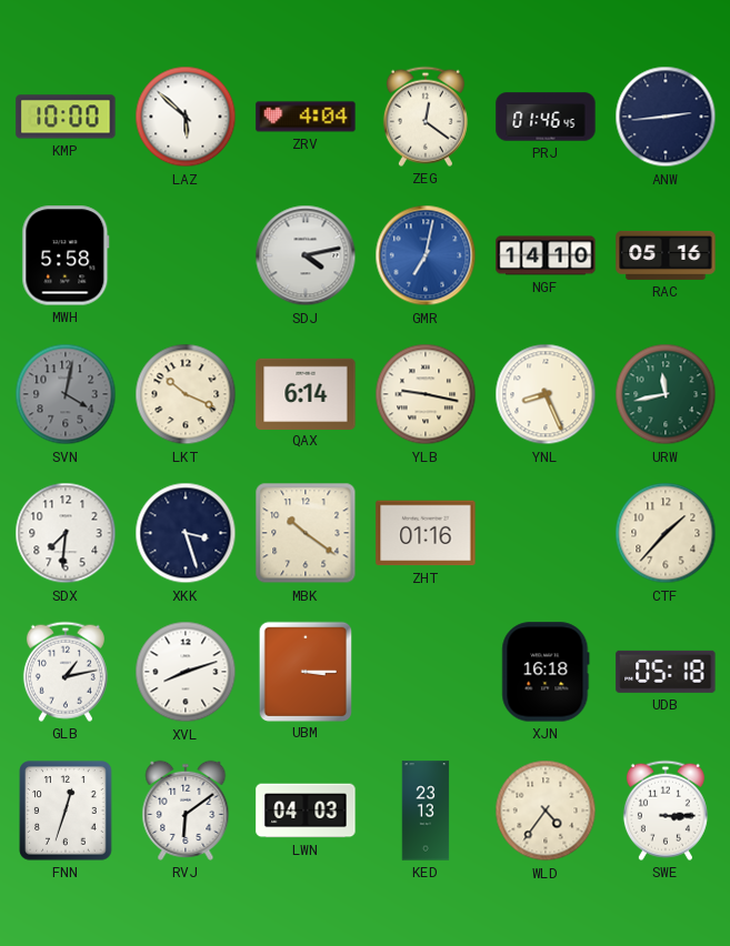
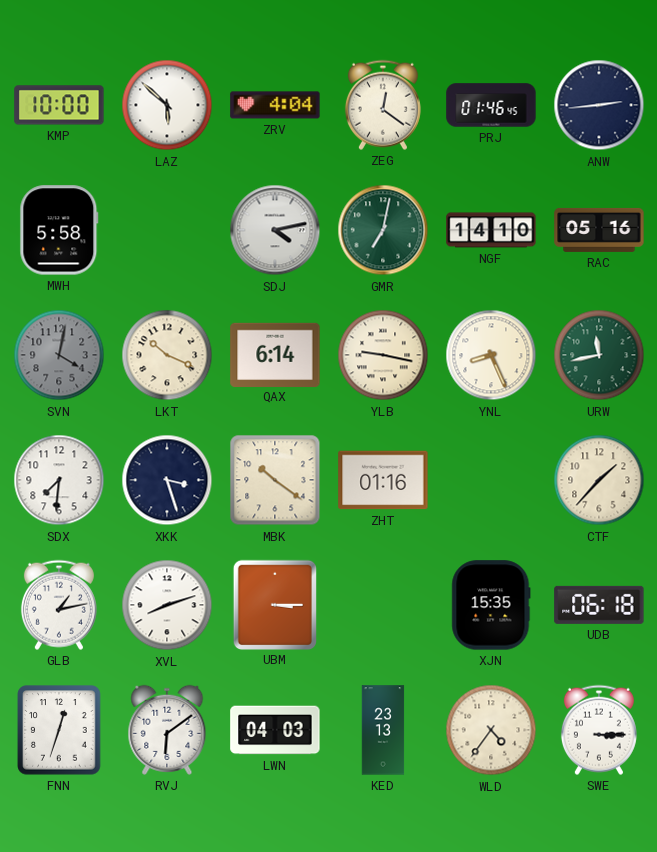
GMR dial: blue -> green (383, 230)
XJN: 16:18 -> 15:35 (491, 605)
UDB: 05:18 -> 06:18 (599, 605)
